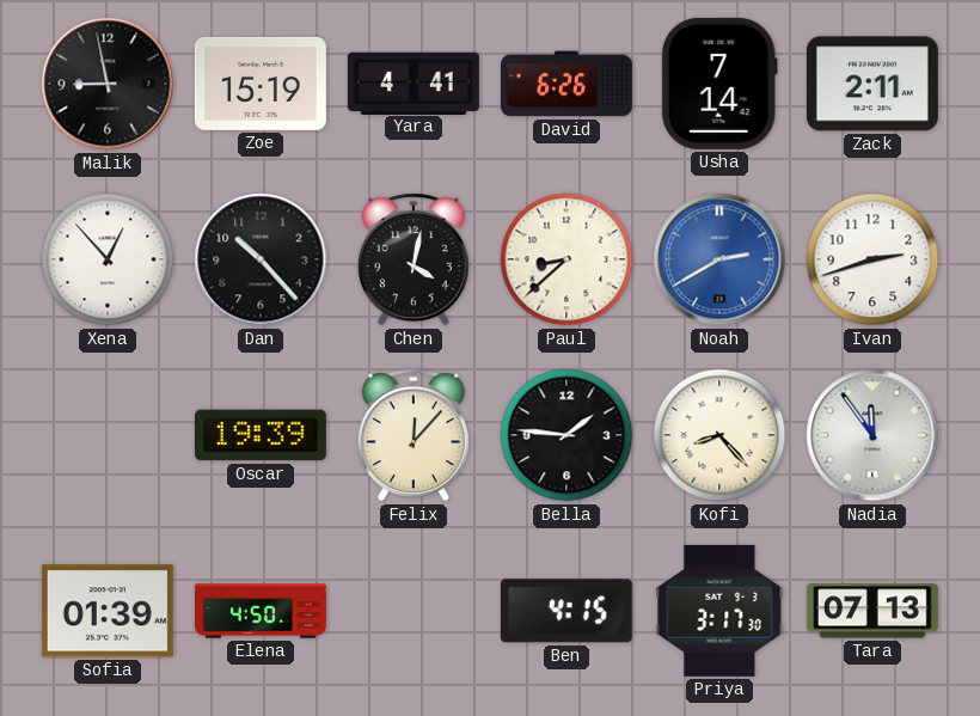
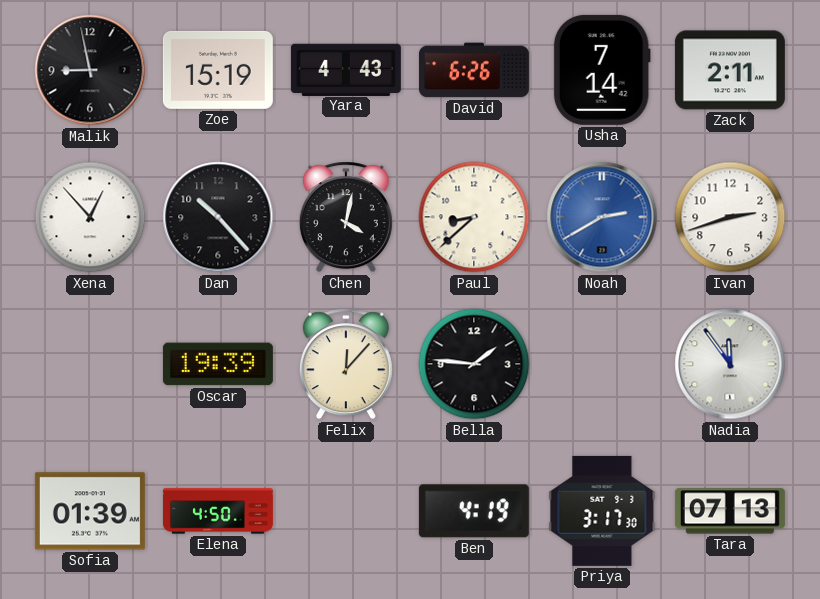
Yara: 4:41 -> 4:43 (346, 69)
Kofi: 8:23 -> none (719, 435)
Ben: 4:15 -> 4:19 (474, 511)
